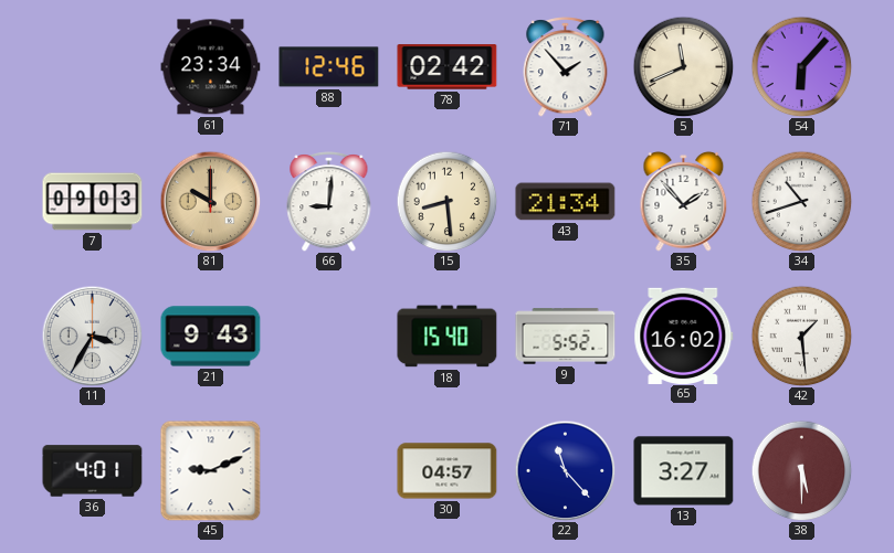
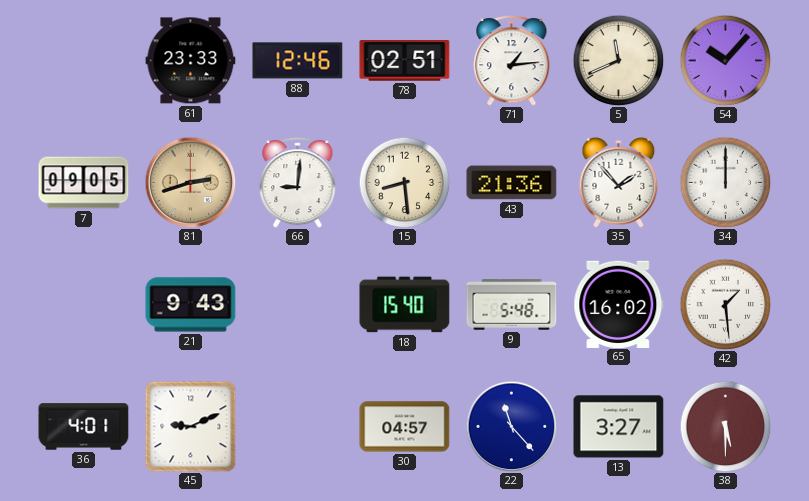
61: 23:34 -> 23:33 (191, 61)
78: 02:42 -> 02:51 (405, 61)
71: 1:53 -> 1:14 (512, 61)
54: 6:07 -> 10:07 (725, 60)
7: 09:03 -> 09:05 (84, 183)
81: 10:00 -> 2:42 (190, 182)
43: 21:34 -> 21:36 (512, 183)
34: 10:42 -> 12:00 (725, 182)
11: 3:35 -> none (92, 336)
9: 5:52 -> 5:48 (512, 305)
